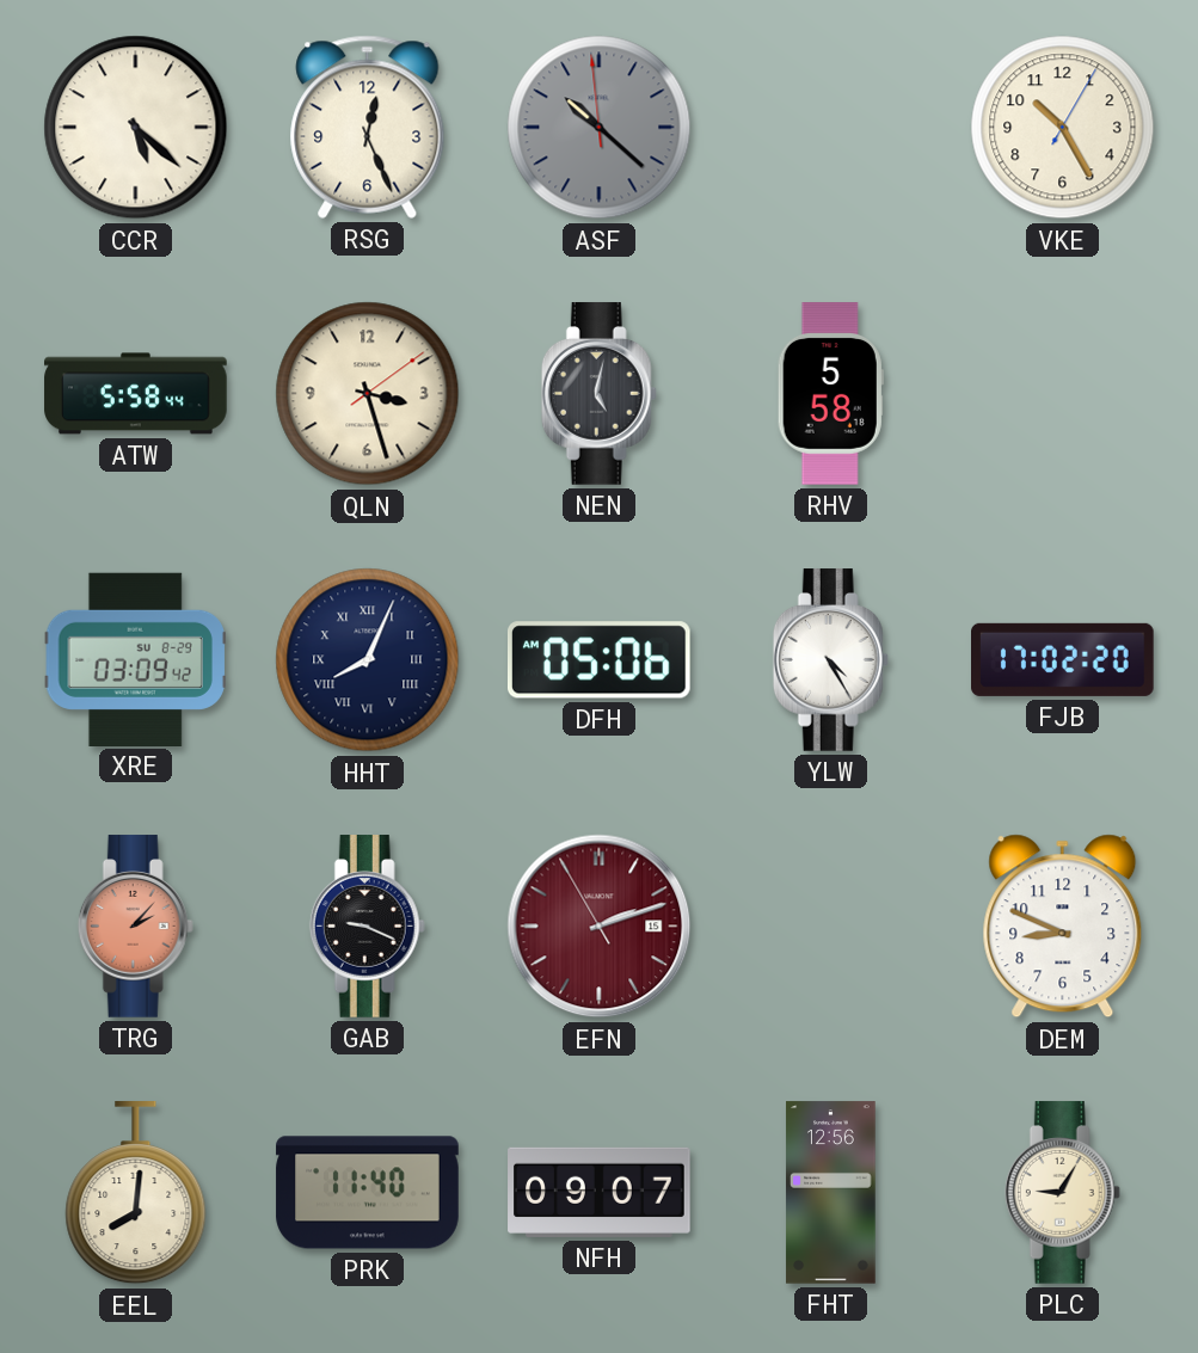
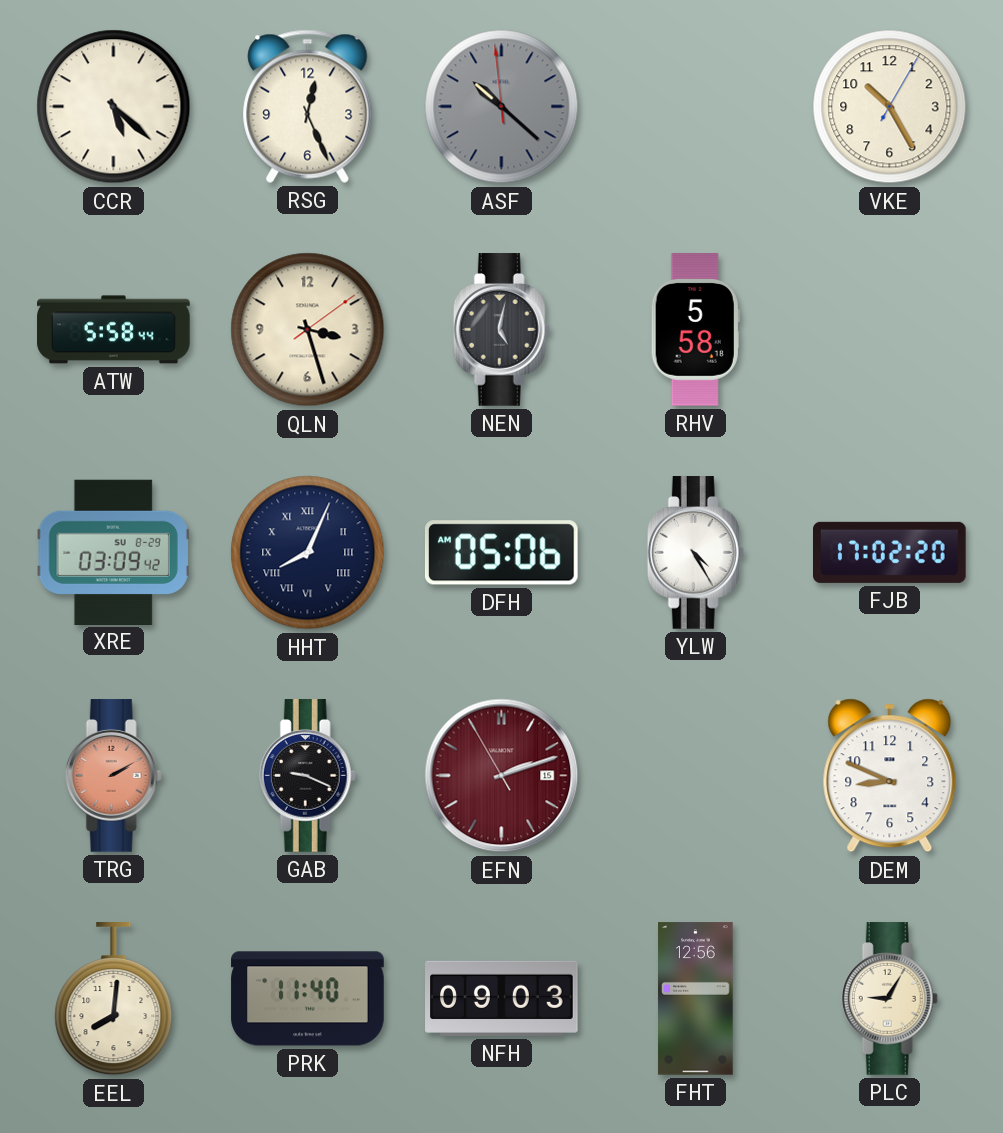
TRG: 2:07 -> 2:10 (113, 776)
NFH: 09:07 -> 09:03 (502, 998)
